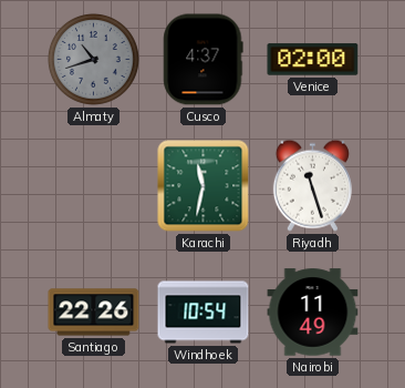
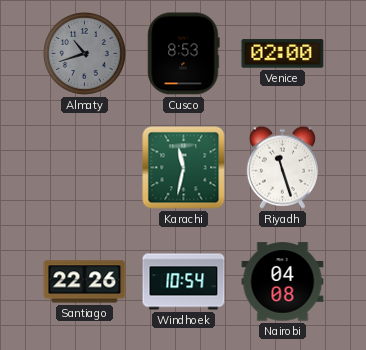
Cusco: 4:37 -> 8:53 (184, 54)
Nairobi: 11:49 -> 04:08 (283, 282)
